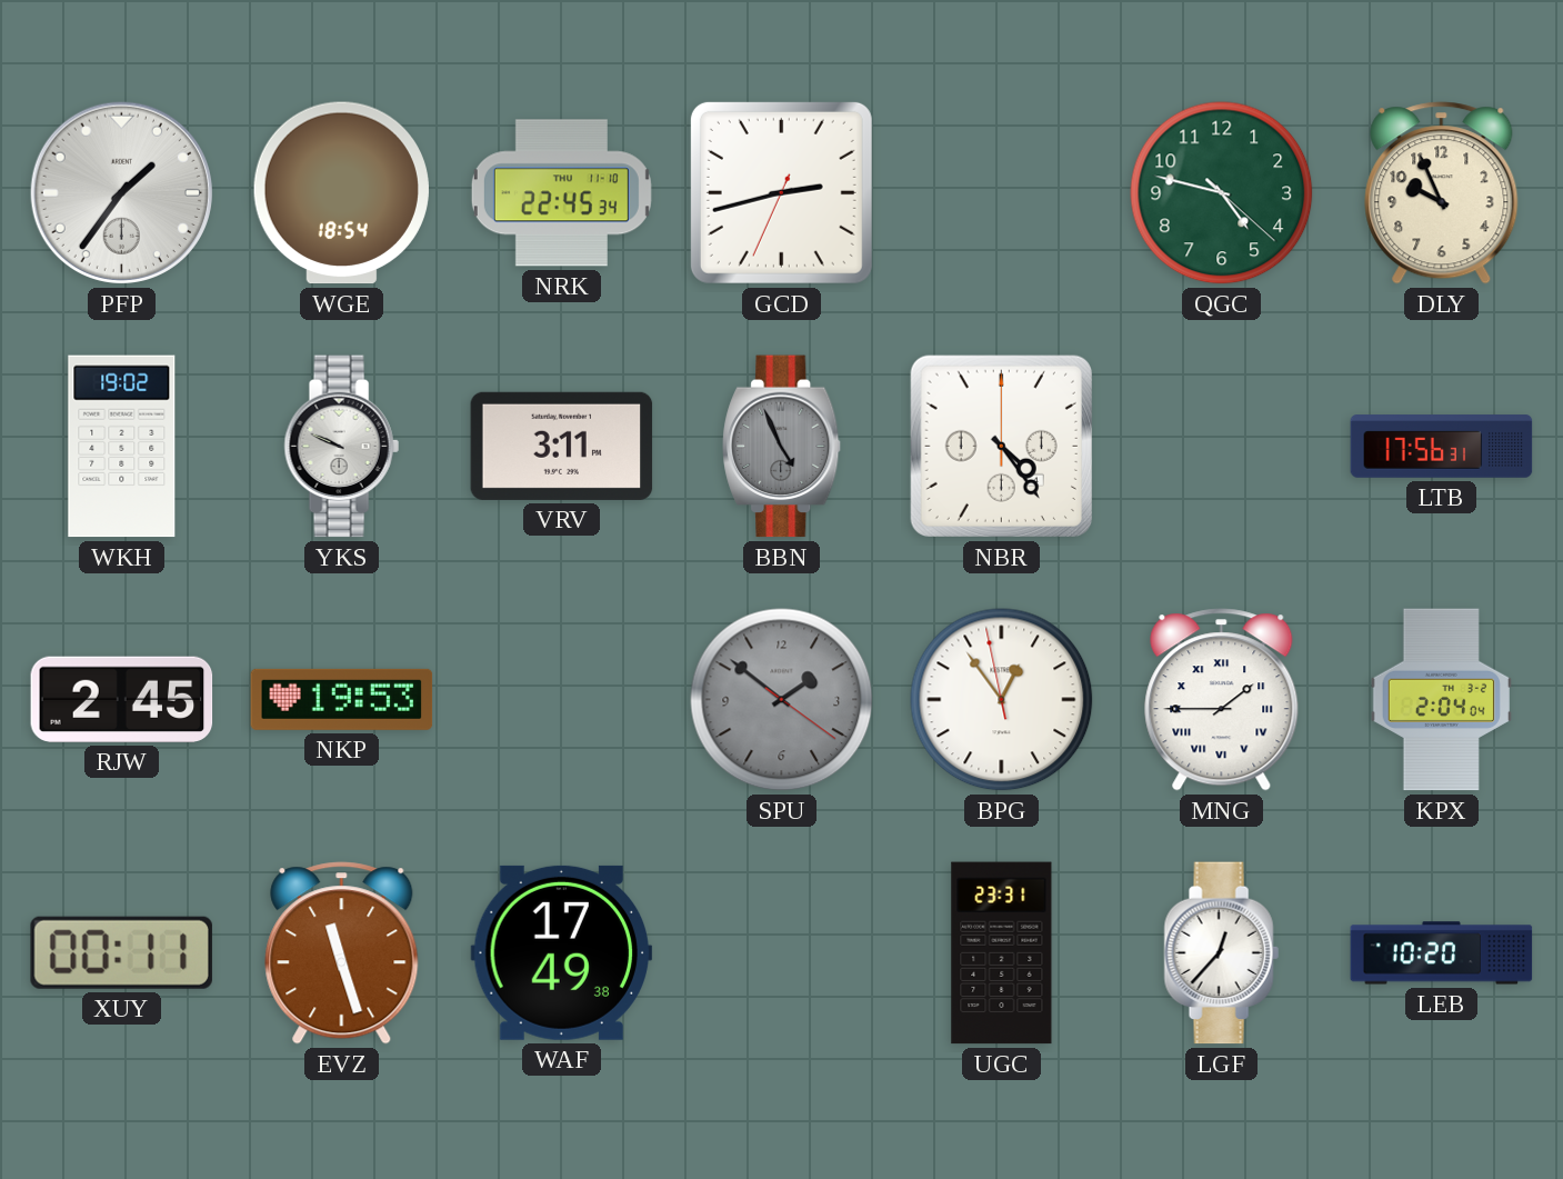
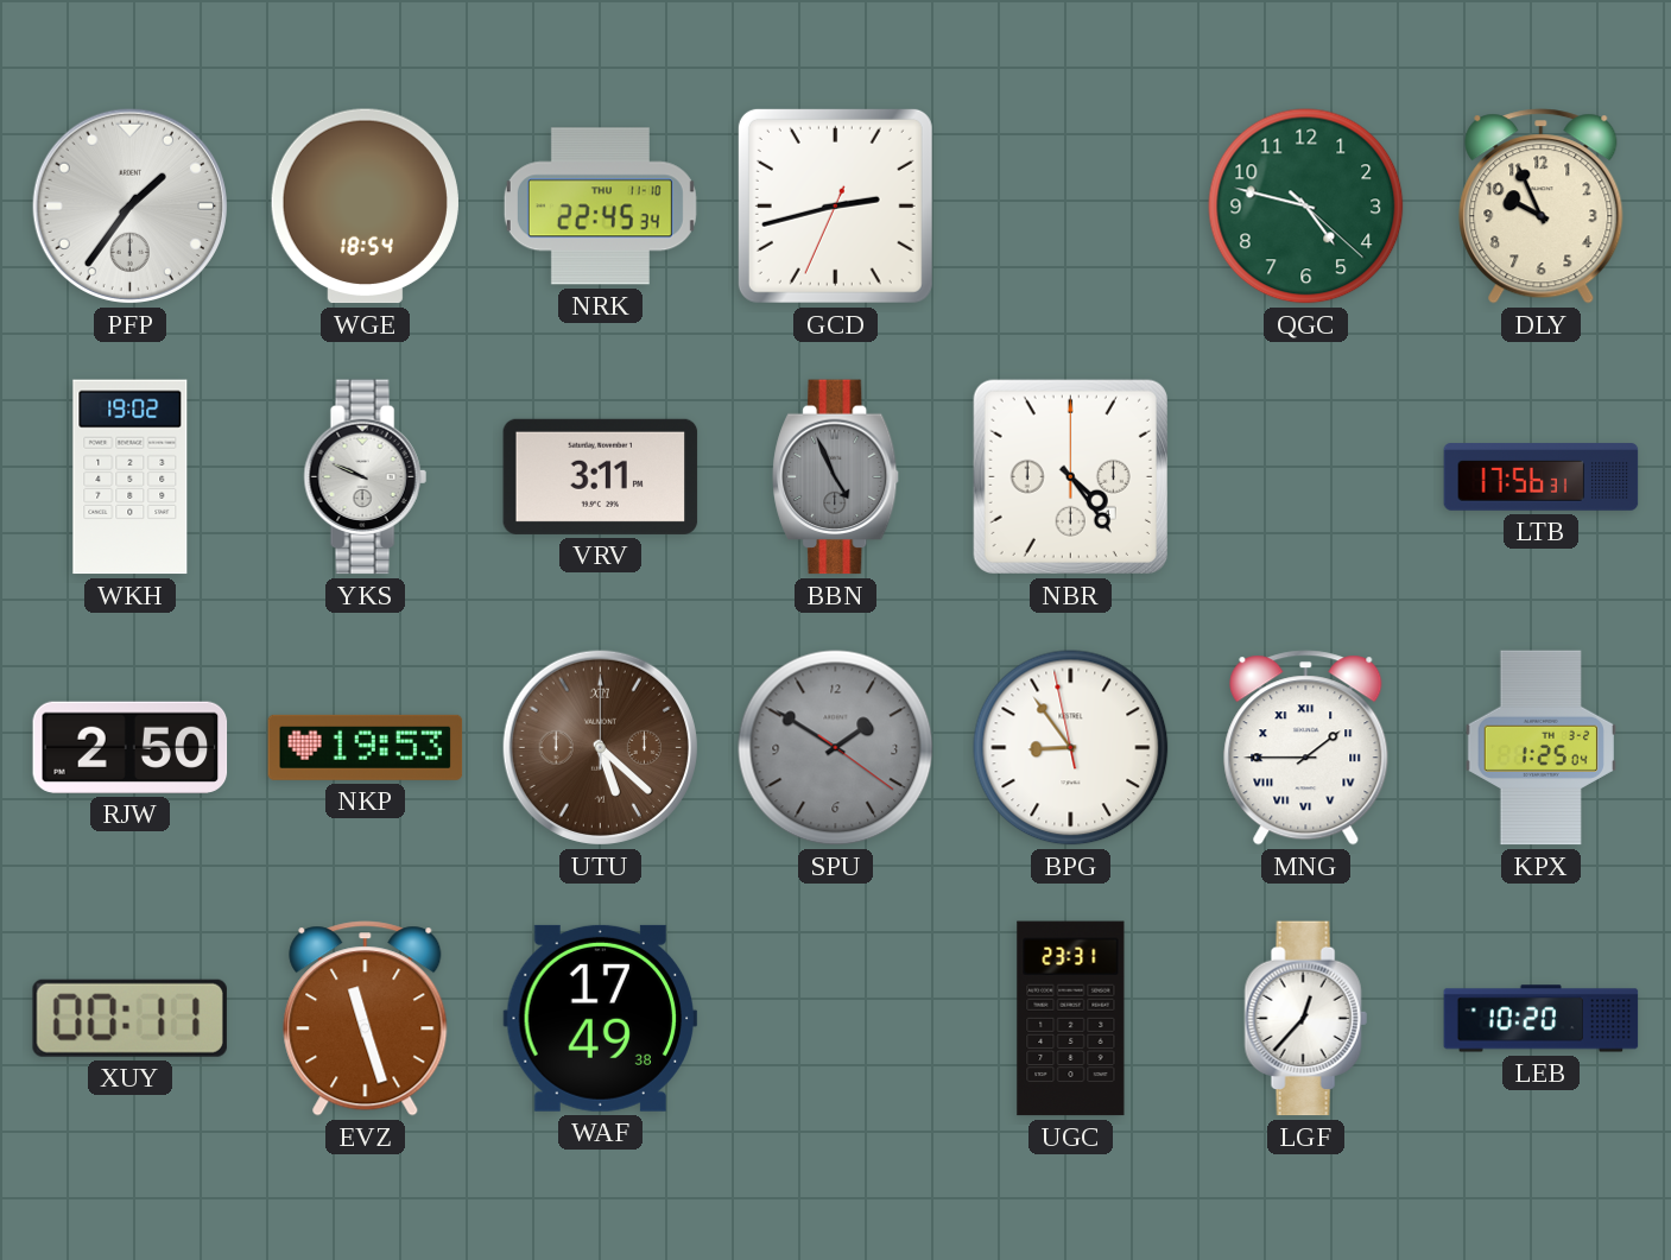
RJW: 2:45 -> 2:50 (131, 747)
UTU: none -> 5:22 (600, 747)
SPU: 1:51 -> 1:50 (836, 748)
BPG: 12:53 -> 8:53 (1071, 748)
KPX: 2:04 -> 1:25 (1540, 748)
